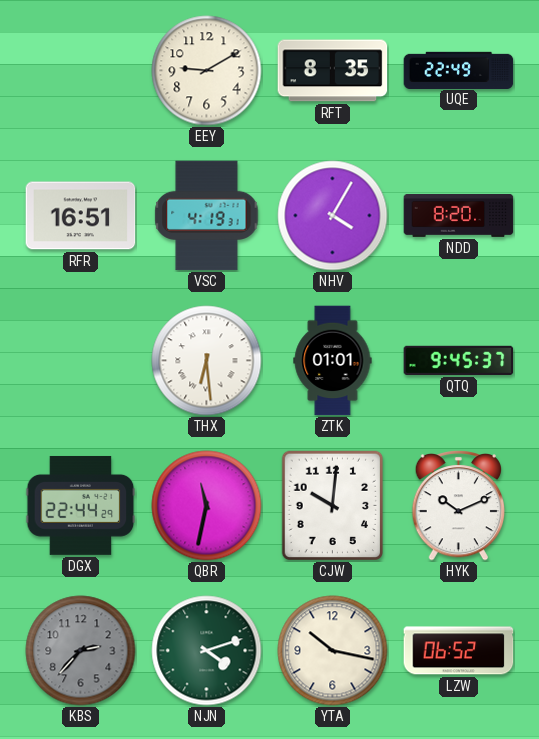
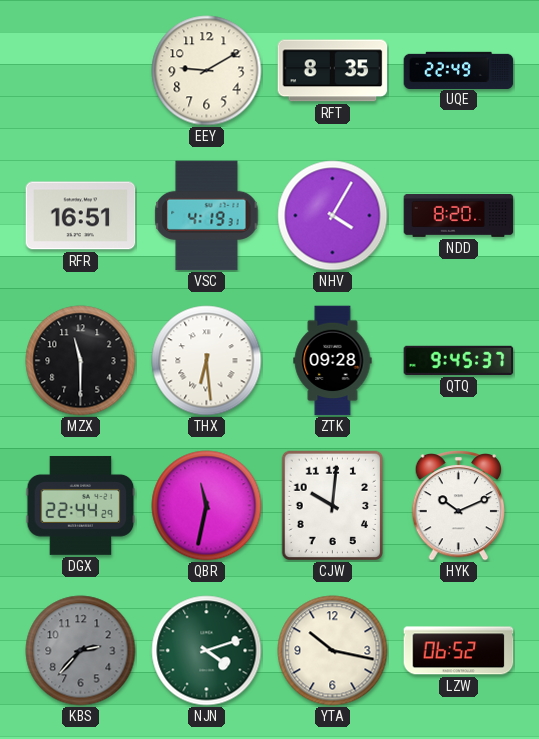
MZX: none -> 11:30 (81, 361)
ZTK: 01:01 -> 09:28 (333, 361)
